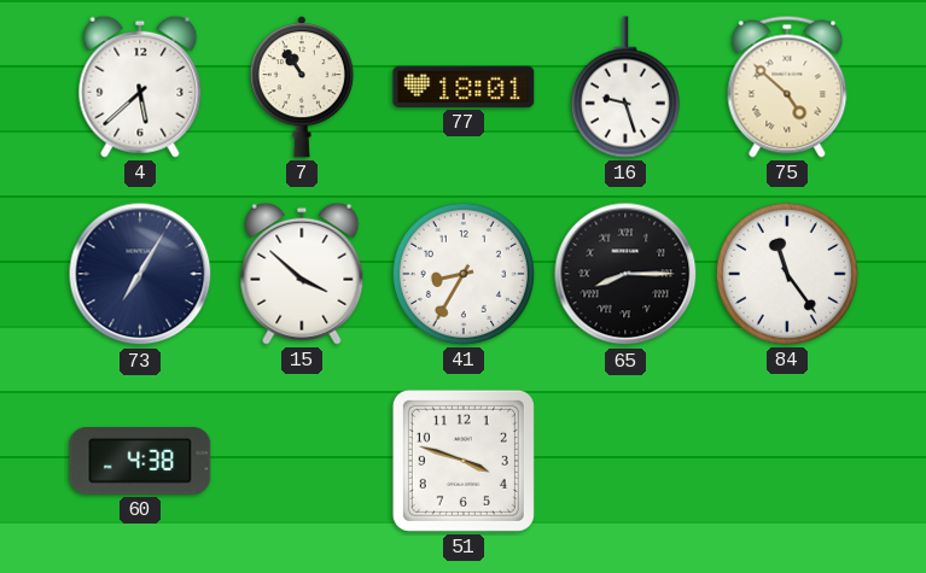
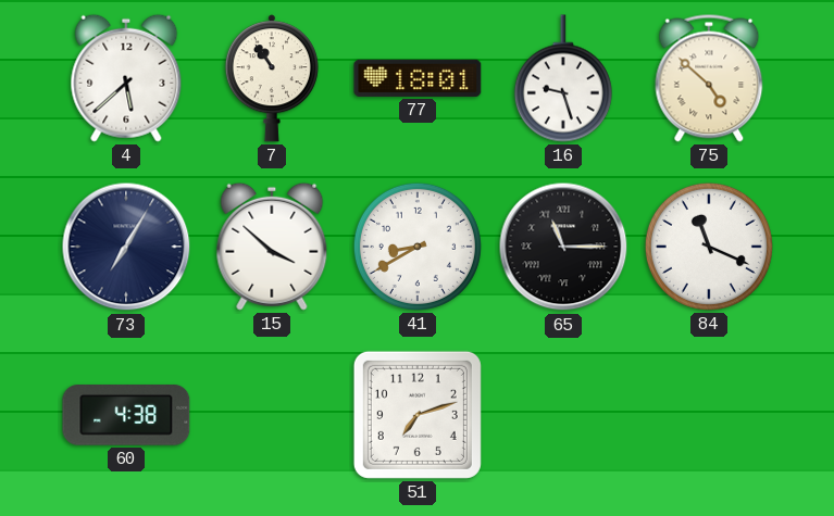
41: 8:35 -> 8:40 (418, 247)
65: 8:15 -> 11:15 (563, 247)
84: 11:24 -> 11:19 (709, 247)
51: 3:48 -> 7:12 (418, 415)
